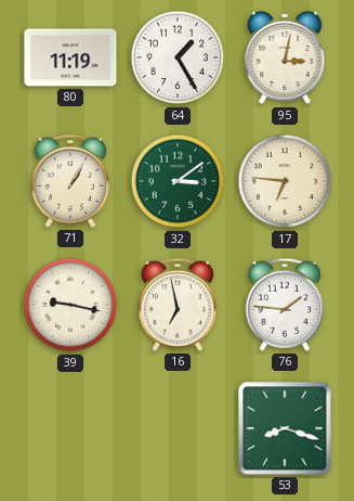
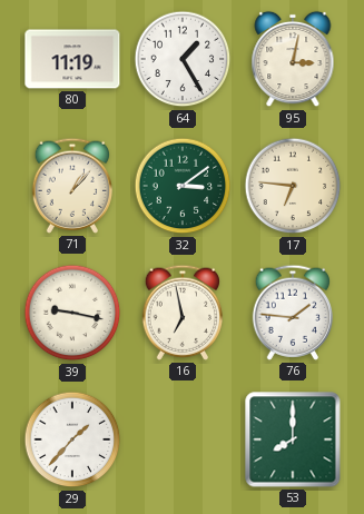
71: 1:05 -> 1:07 (71, 186)
29: none -> 1:37 (72, 439)
53: 8:18 -> 8:00 (293, 439)
